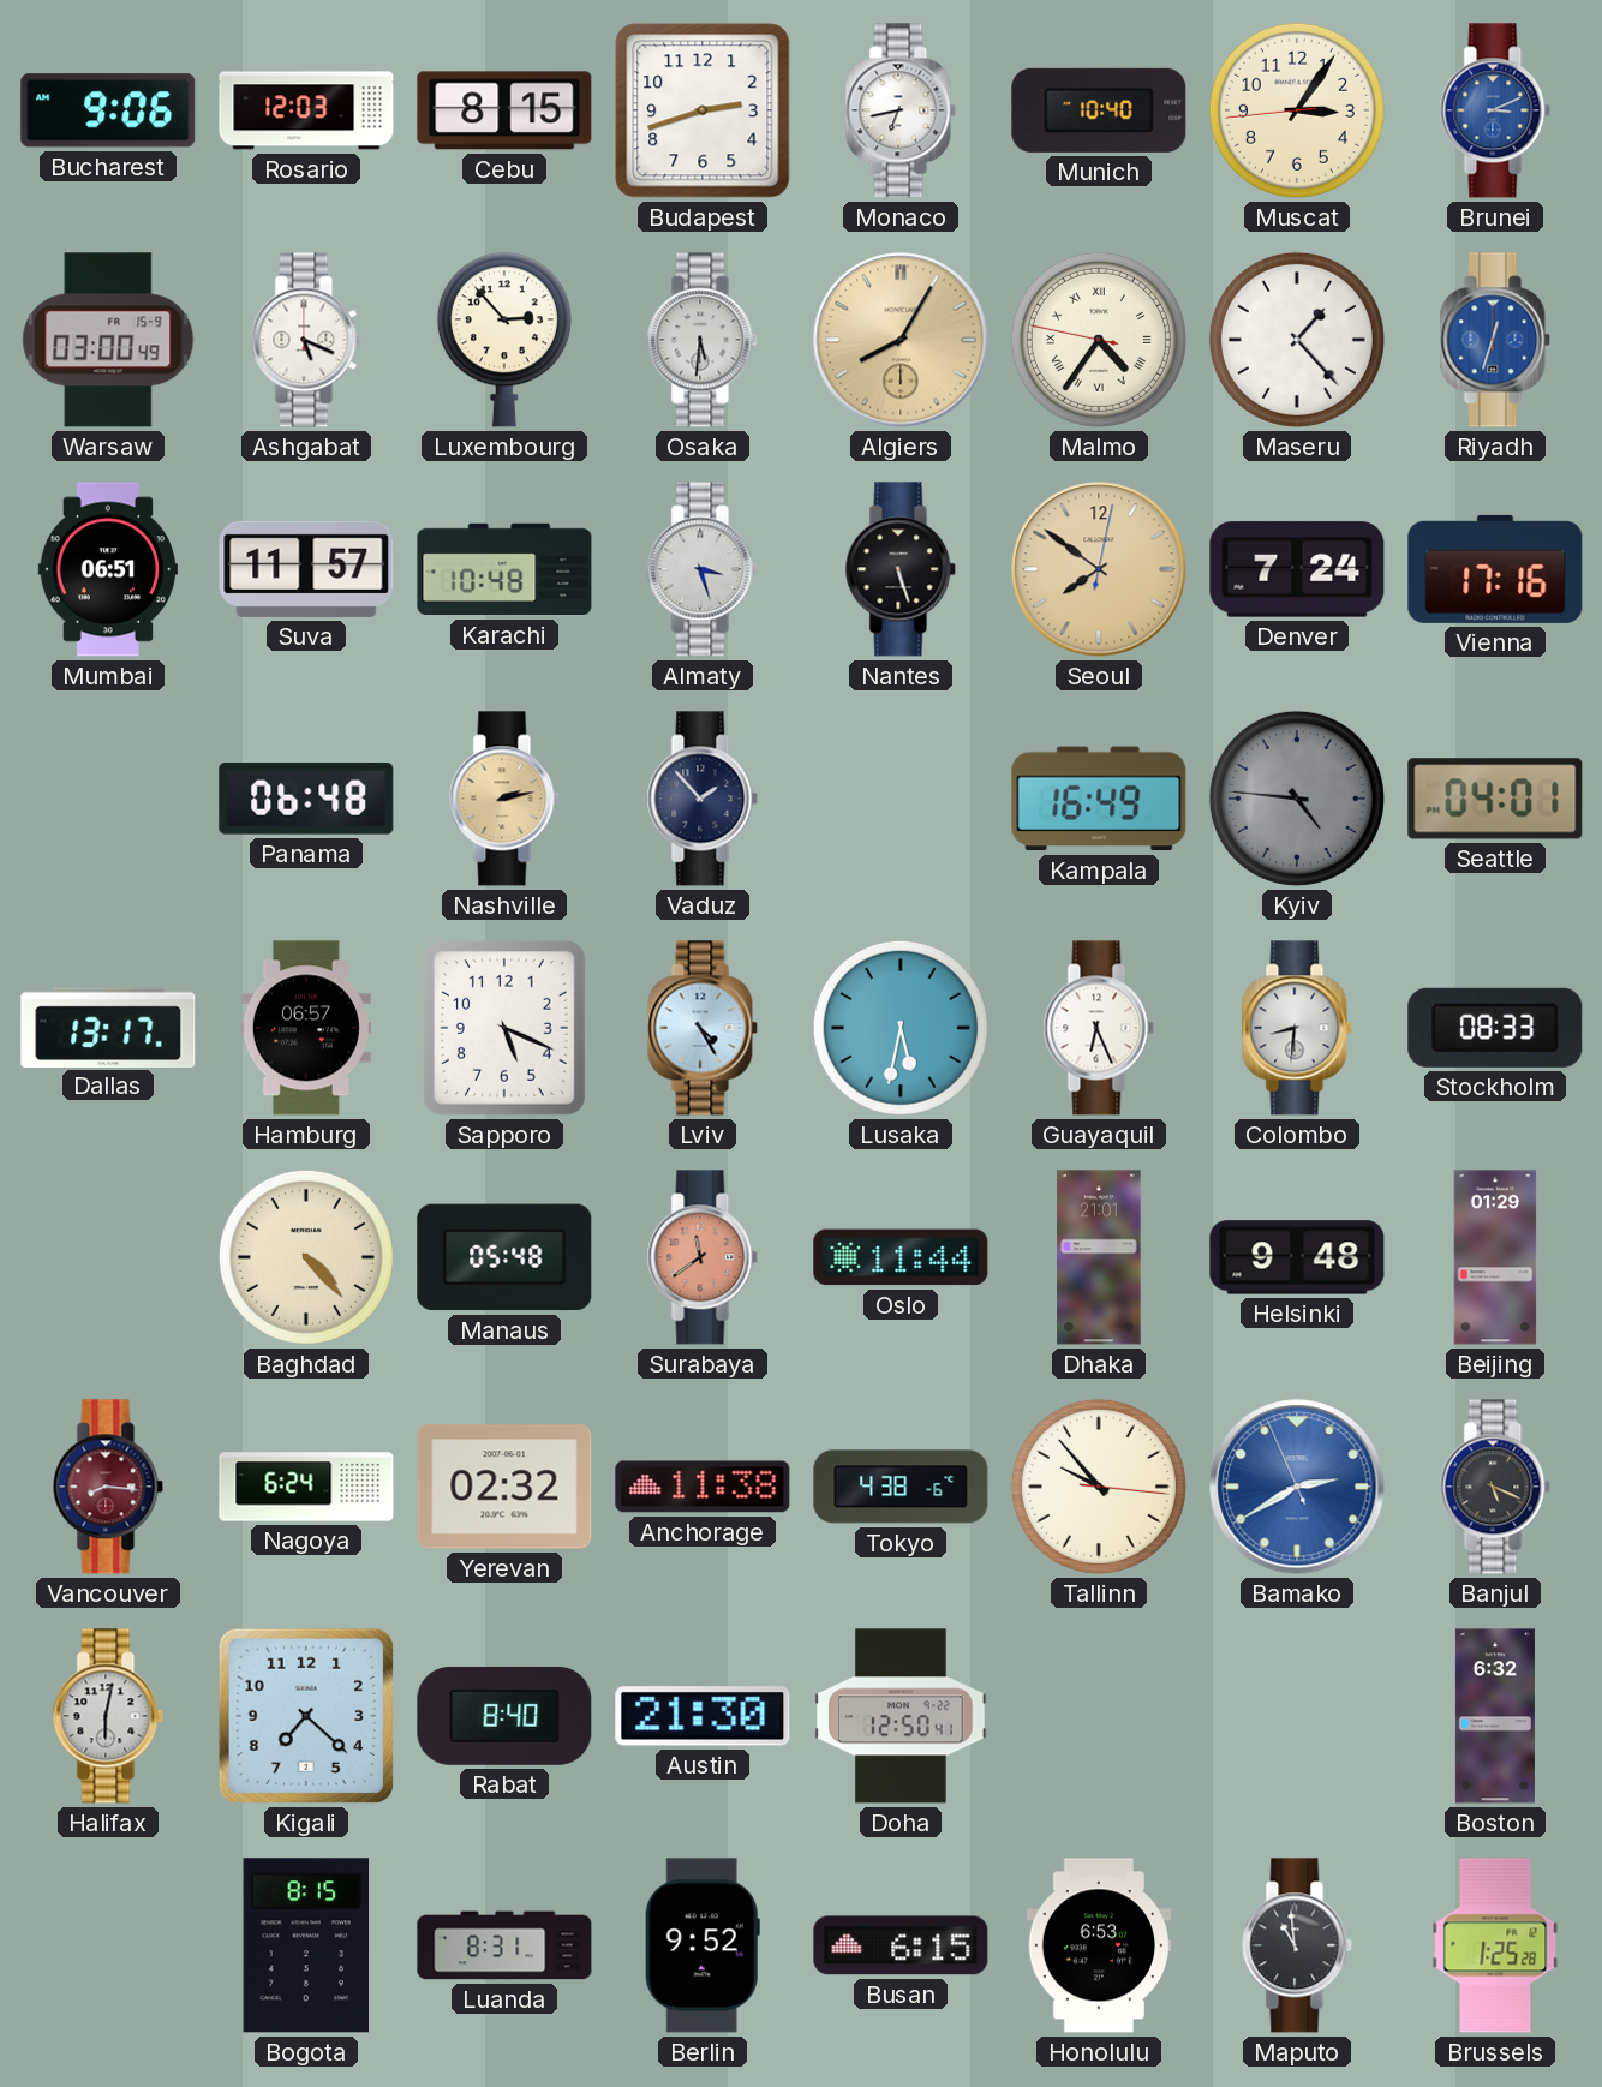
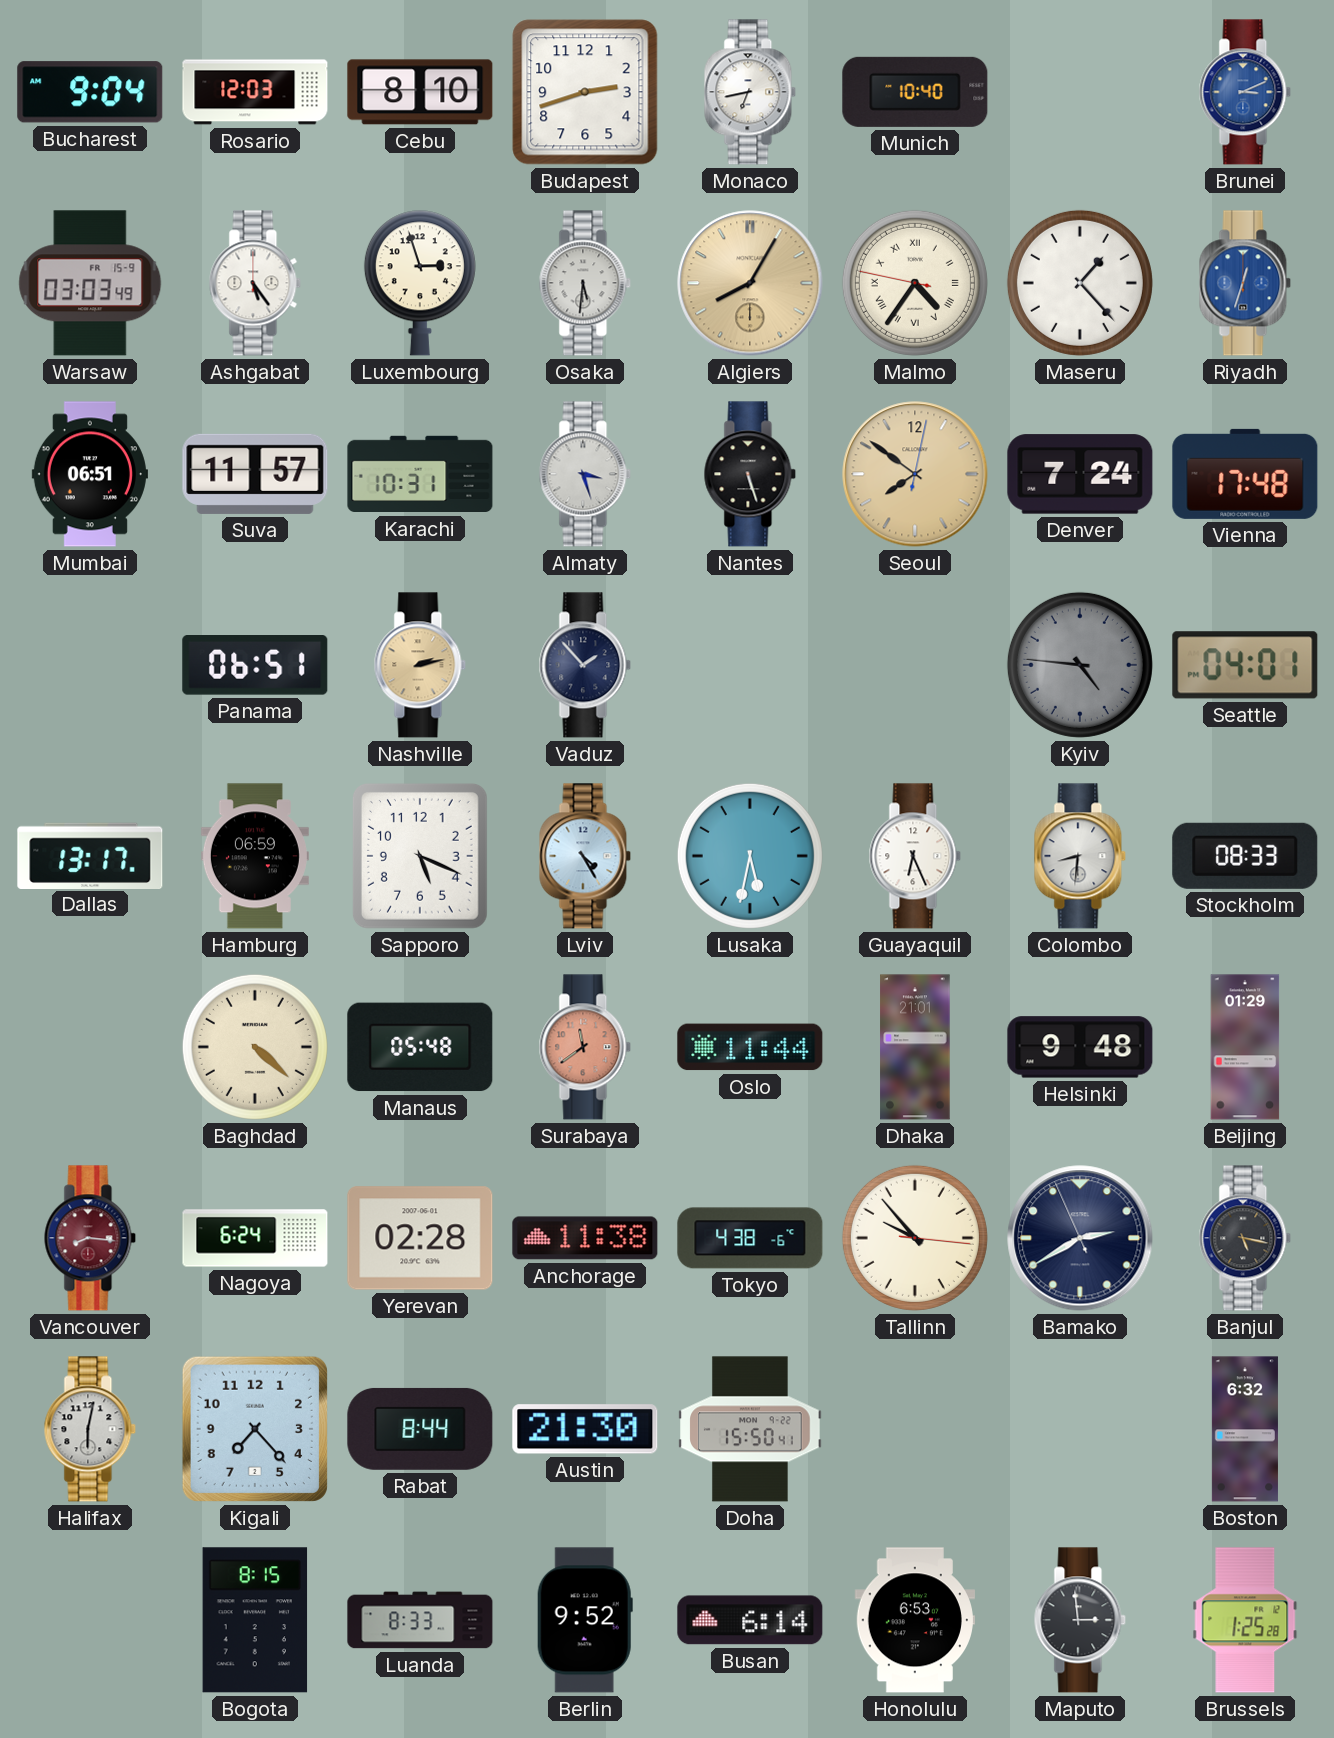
Bucharest: 9:06 -> 9:04 (90, 92)
Cebu: 8:15 -> 8:10 (420, 92)
Muscat: 3:05 -> none (1297, 110)
Warsaw: 03:00 -> 03:03 (90, 283)
Ashgabat: 5:19 -> 5:24 (255, 283)
Luxembourg: 2:53 -> 2:57 (420, 283)
Karachi: 10:48 -> 10:31 (420, 474)
Vienna: 17:16 -> 17:48 (1245, 474)
Panama: 06:48 -> 06:51 (255, 666)
Kampala: 16:49 -> none (1099, 799)
Hamburg: 06:57 -> 06:59 (255, 856)
Baghdad: 4:23 -> 4:22 (255, 1047)
Yerevan: 02:32 -> 02:28 (420, 1238)
Bamako dial: blue -> navy (1080, 1238)
Banjul: 5:19 -> 5:17 (1245, 1238)
Kigali: 7:22 -> 7:23 (255, 1429)
Rabat: 8:40 -> 8:44 (420, 1429)
Doha: 12:50 -> 15:50 (750, 1429)
Luanda: 8:31 -> 8:33 (420, 1620)
Busan: 6:15 -> 6:14 (750, 1620)
Maputo: 10:59 -> 2:59 (1080, 1620)
